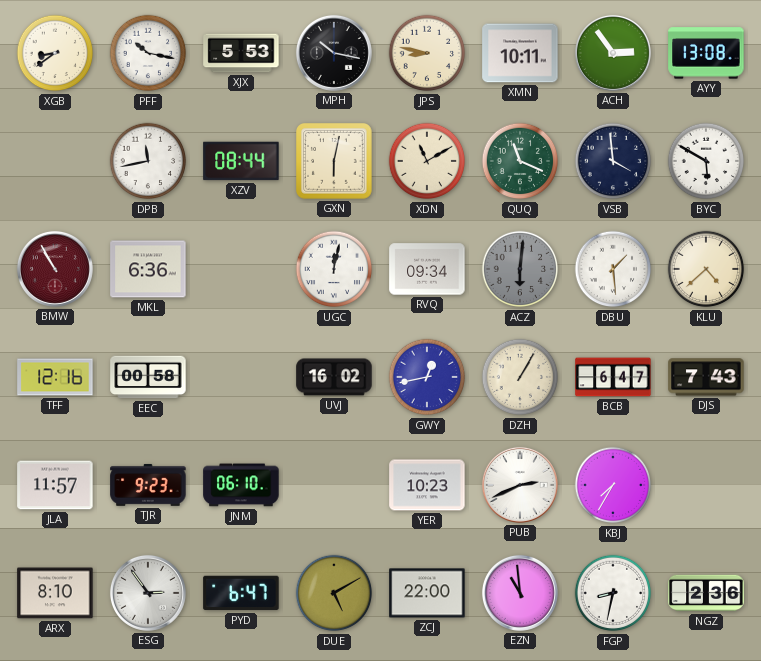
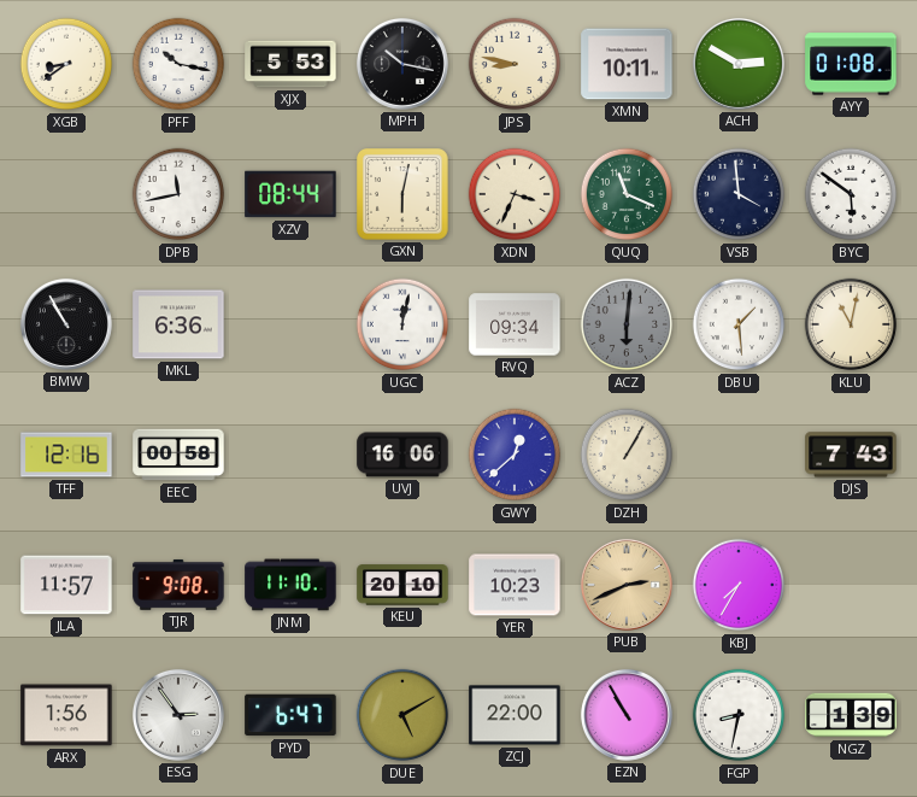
ACH: 2:54 -> 2:50 (739, 64)
AYY: 13:08 -> 01:08 (851, 64)
XDN: 11:10 -> 3:34 (515, 194)
BYC: 5:50 -> 5:51 (851, 194)
BMW dial: burgundy -> black (66, 324)
KLU: 4:38 -> 11:02 (851, 324)
UVJ: 16:02 -> 16:06 (402, 455)
GWY: 12:43 -> 12:38 (515, 455)
BCB: 6:47 -> none (613, 377)
TJR: 9:23 -> 9:08 (178, 585)
JNM: 06:10 -> 11:10 (290, 585)
KEU: none -> 20:10 (402, 585)
PUB dial: white -> champagne (627, 585)
ARX: 8:10 -> 1:56 (66, 715)
EZN: 10:59 -> 10:55 (627, 715)
NGZ: 2:36 -> 1:39 (851, 715)
